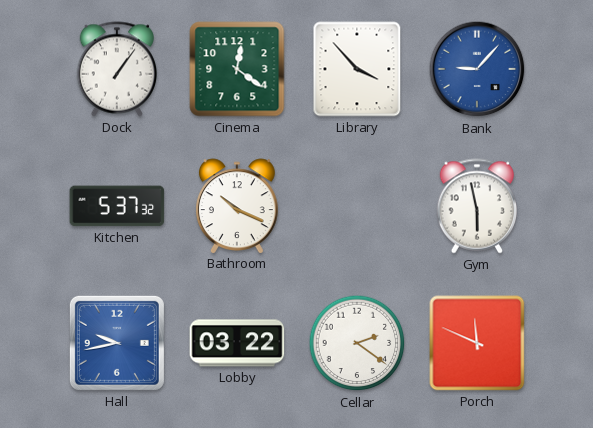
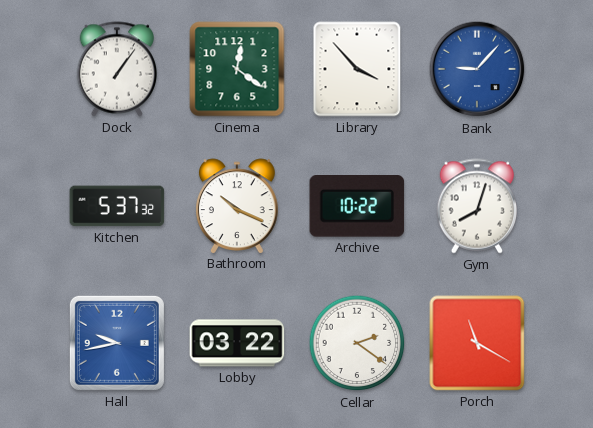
Archive: none -> 10:22 (357, 207)
Gym: 5:58 -> 8:03 (476, 206)
Porch: 11:49 -> 11:20 (477, 343)
